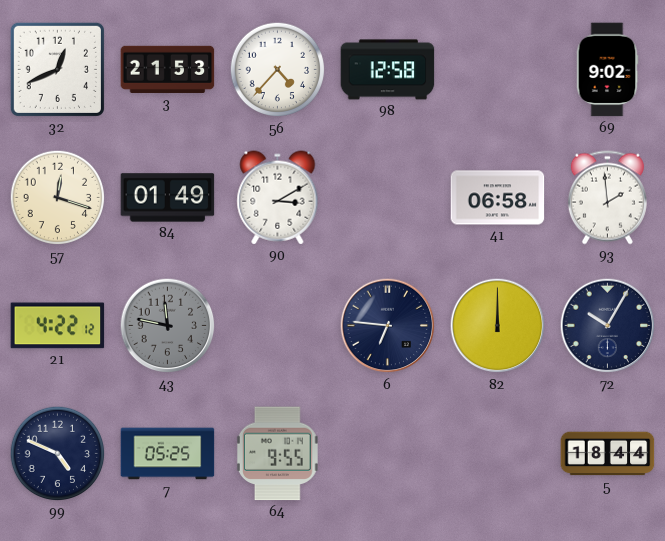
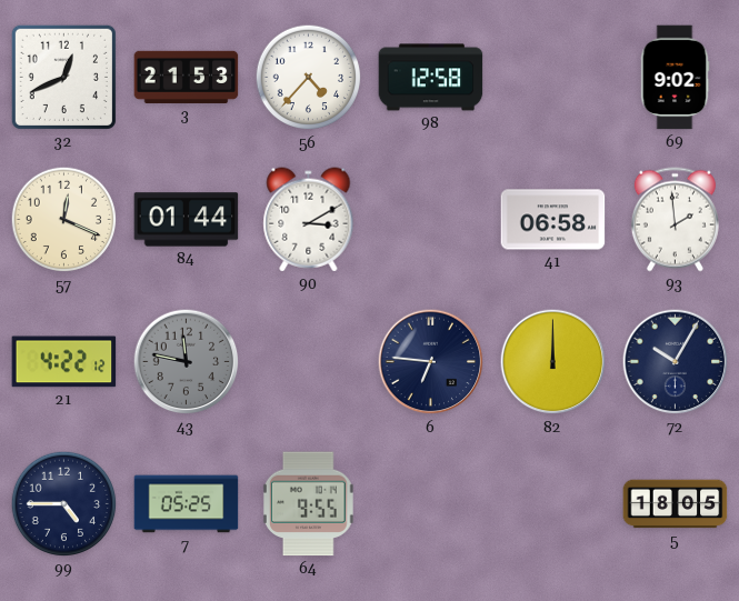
57: 12:18 -> 12:19 (64, 220)
84: 01:49 -> 01:44 (187, 220)
99: 4:49 -> 4:45 (64, 504)
5: 18:44 -> 18:05 (676, 504)
